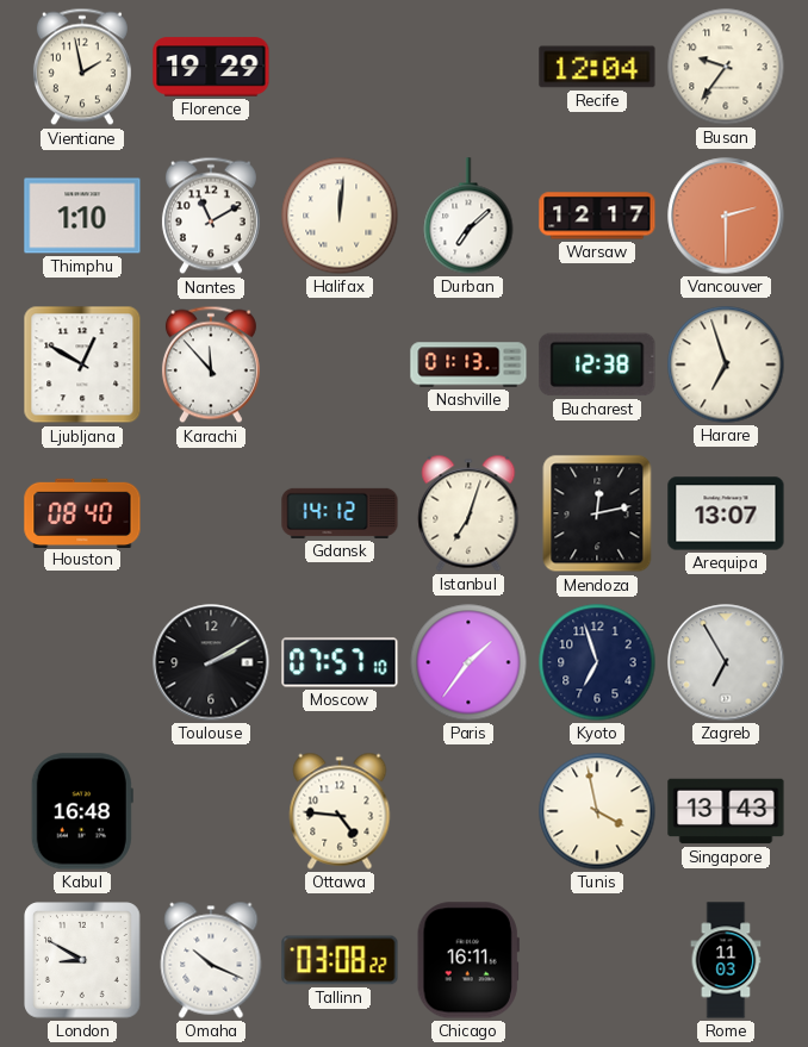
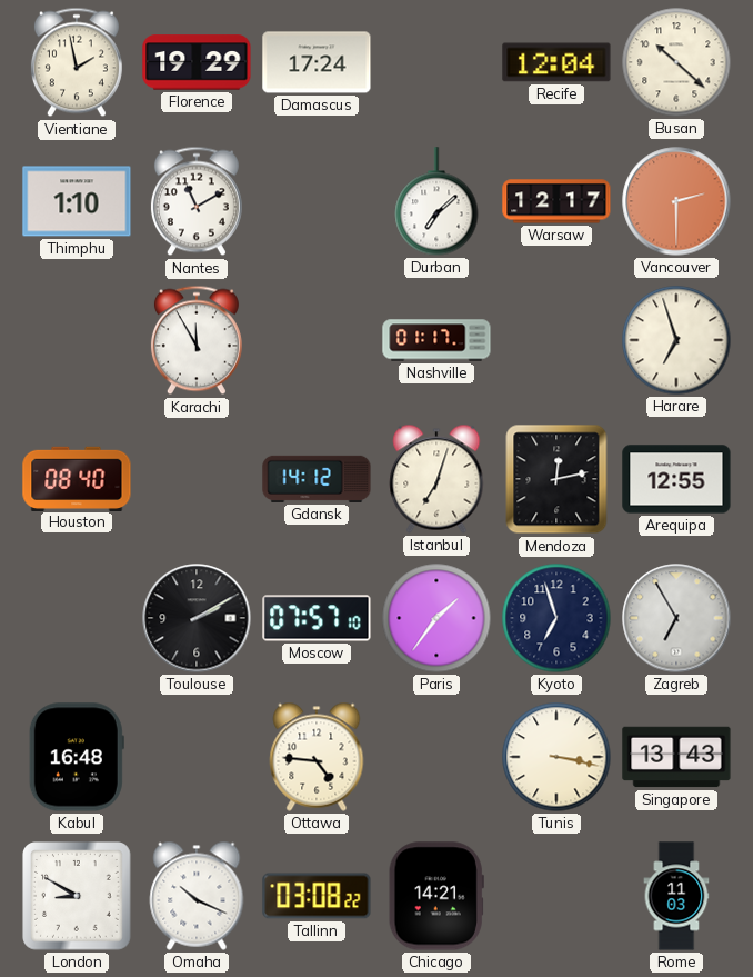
Damascus: none -> 17:24 (317, 62)
Busan: 9:36 -> 10:22 (676, 62)
Halifax: 12:01 -> none (340, 216)
Ljubljana: 12:50 -> none (82, 364)
Karachi: 11:53 -> 11:55 (197, 340)
Nashville: 01:13 -> 01:17 (436, 340)
Bucharest: 12:38 -> none (597, 364)
Arequipa: 13:07 -> 12:55 (676, 479)
Tunis: 3:58 -> 3:17 (556, 757)
Chicago: 16:11 -> 14:21 (436, 896)
